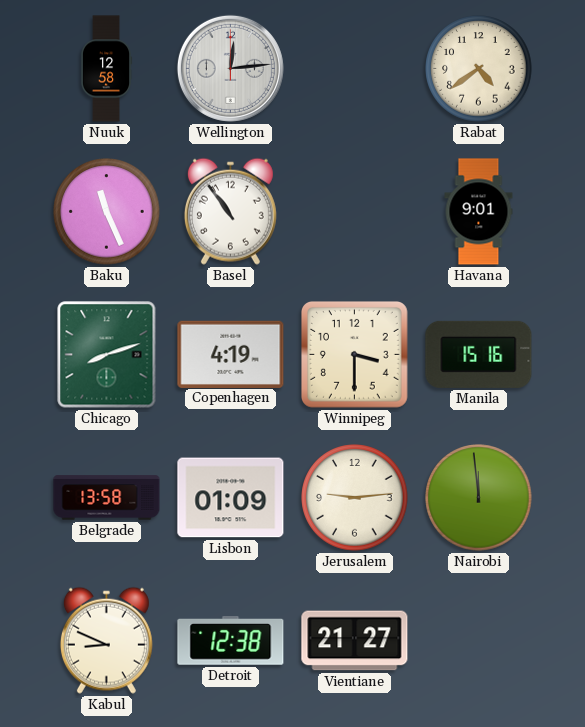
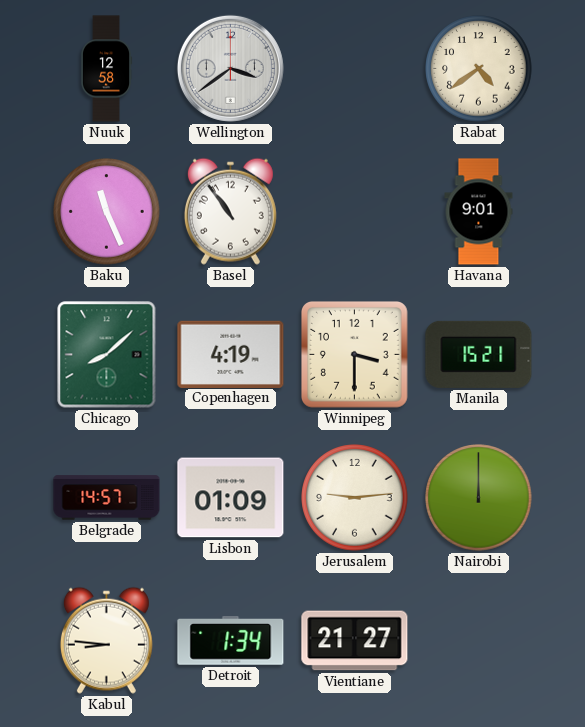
Wellington: 12:14 -> 3:39 (230, 68)
Chicago: 8:12 -> 8:08 (107, 355)
Manila: 15:16 -> 15:21 (479, 354)
Belgrade: 13:58 -> 14:57 (107, 498)
Nairobi: 11:59 -> 12:00 (479, 498)
Kabul: 8:49 -> 8:46 (106, 640)
Detroit: 12:38 -> 1:34 (231, 641)
